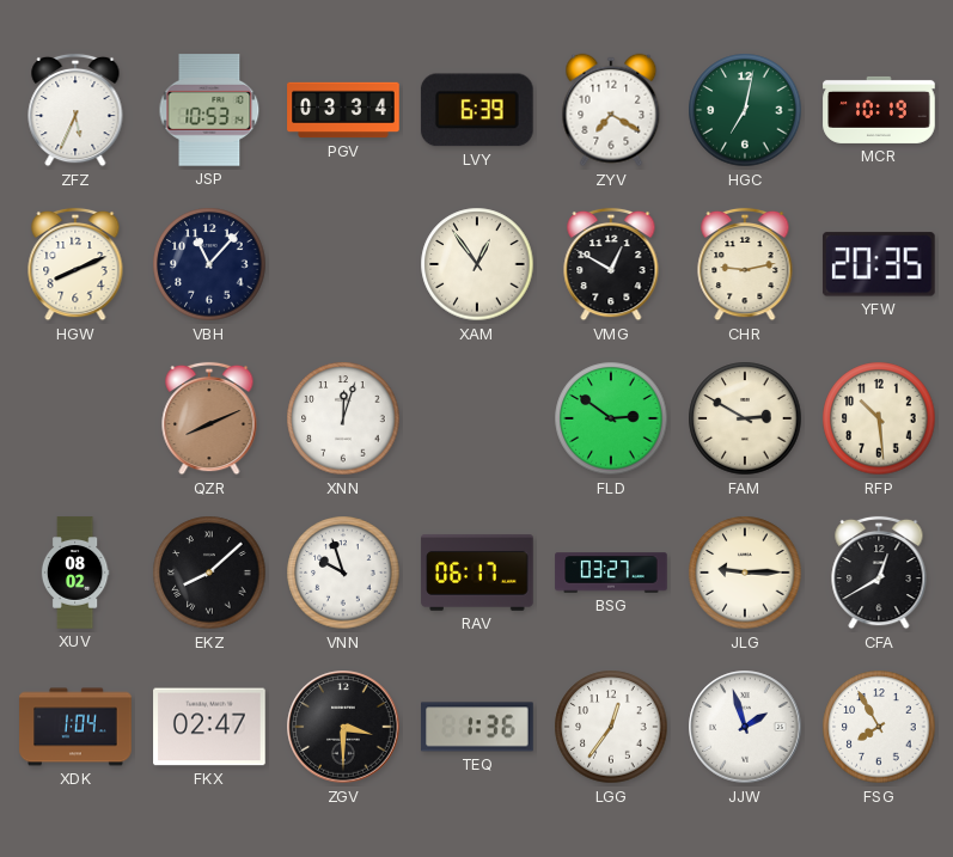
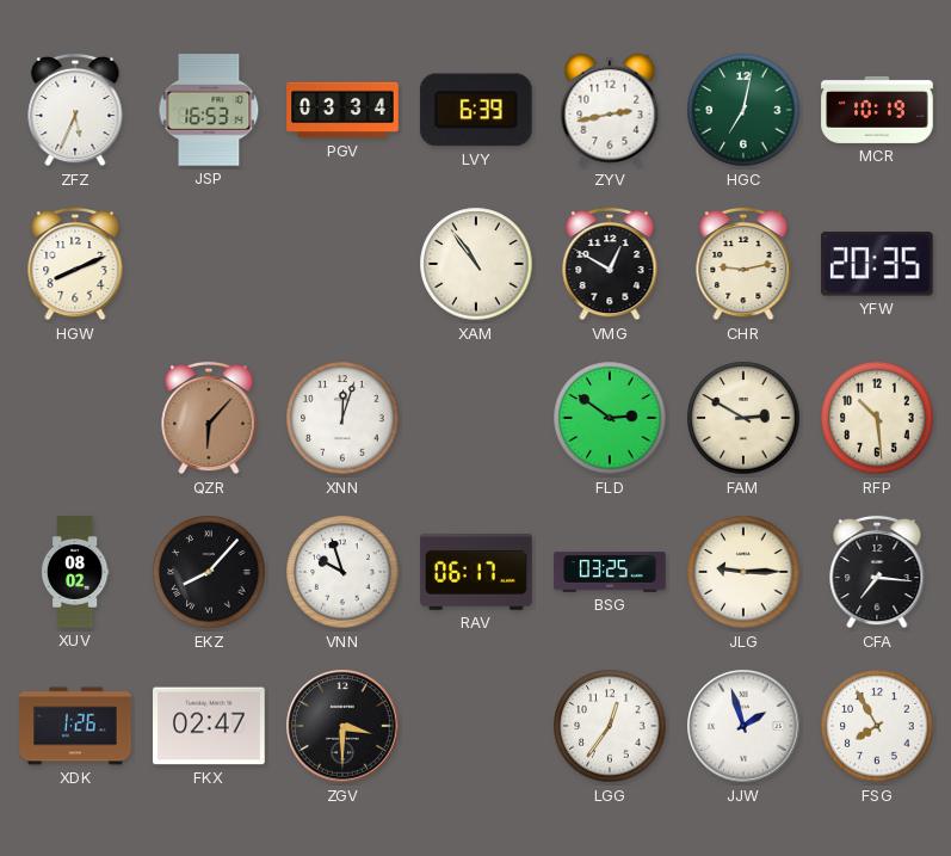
JSP: 10:53 -> 16:53 (209, 110)
ZYV: 7:20 -> 2:43 (610, 110)
VBH: 11:07 -> none (209, 264)
XAM: 12:54 -> 10:54 (476, 264)
QZR: 8:11 -> 6:07 (209, 418)
EKZ: 8:08 -> 8:07 (209, 572)
BSG: 03:27 -> 03:25 (610, 572)
CFA: 12:40 -> 7:16 (877, 572)
XDK: 1:04 -> 1:26 (75, 726)
TEQ: 1:36 -> none (477, 727)
